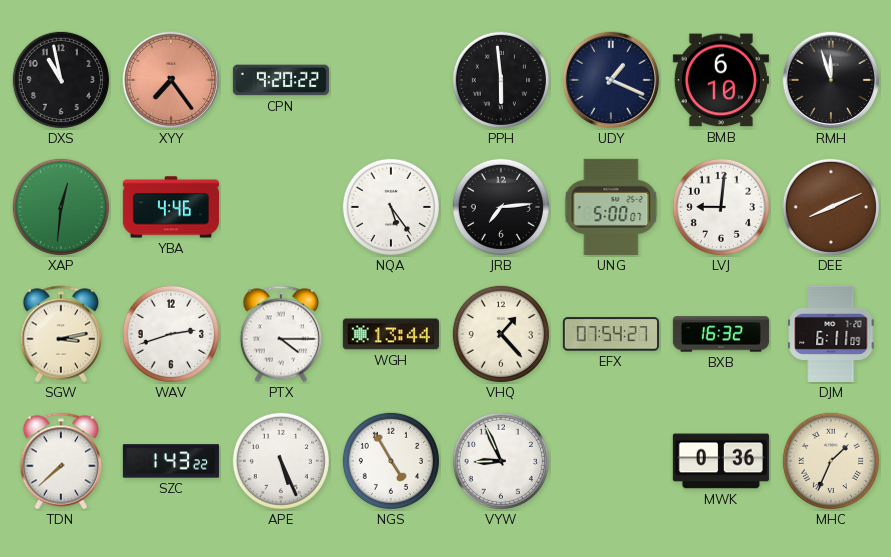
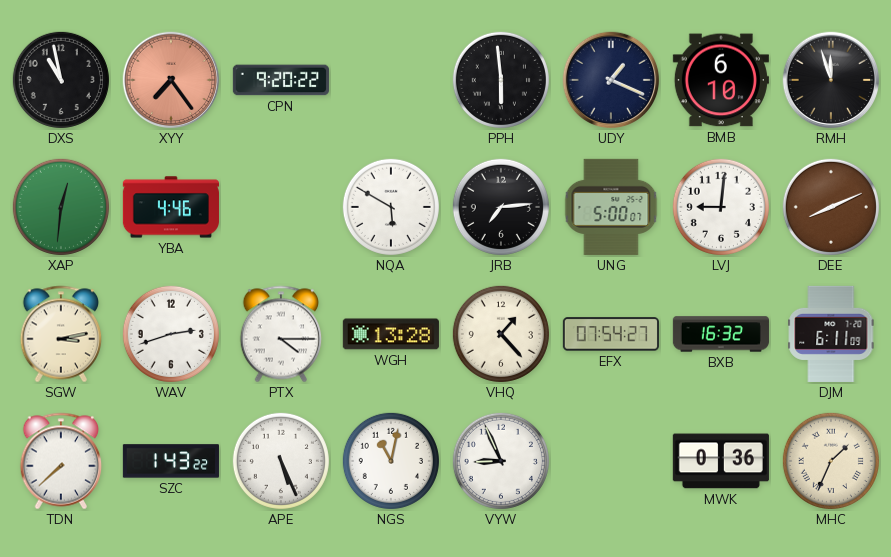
NQA: 5:24 -> 5:50 (391, 207)
WGH: 13:44 -> 13:28 (391, 334)
NGS: 4:55 -> 11:02 (391, 461)
